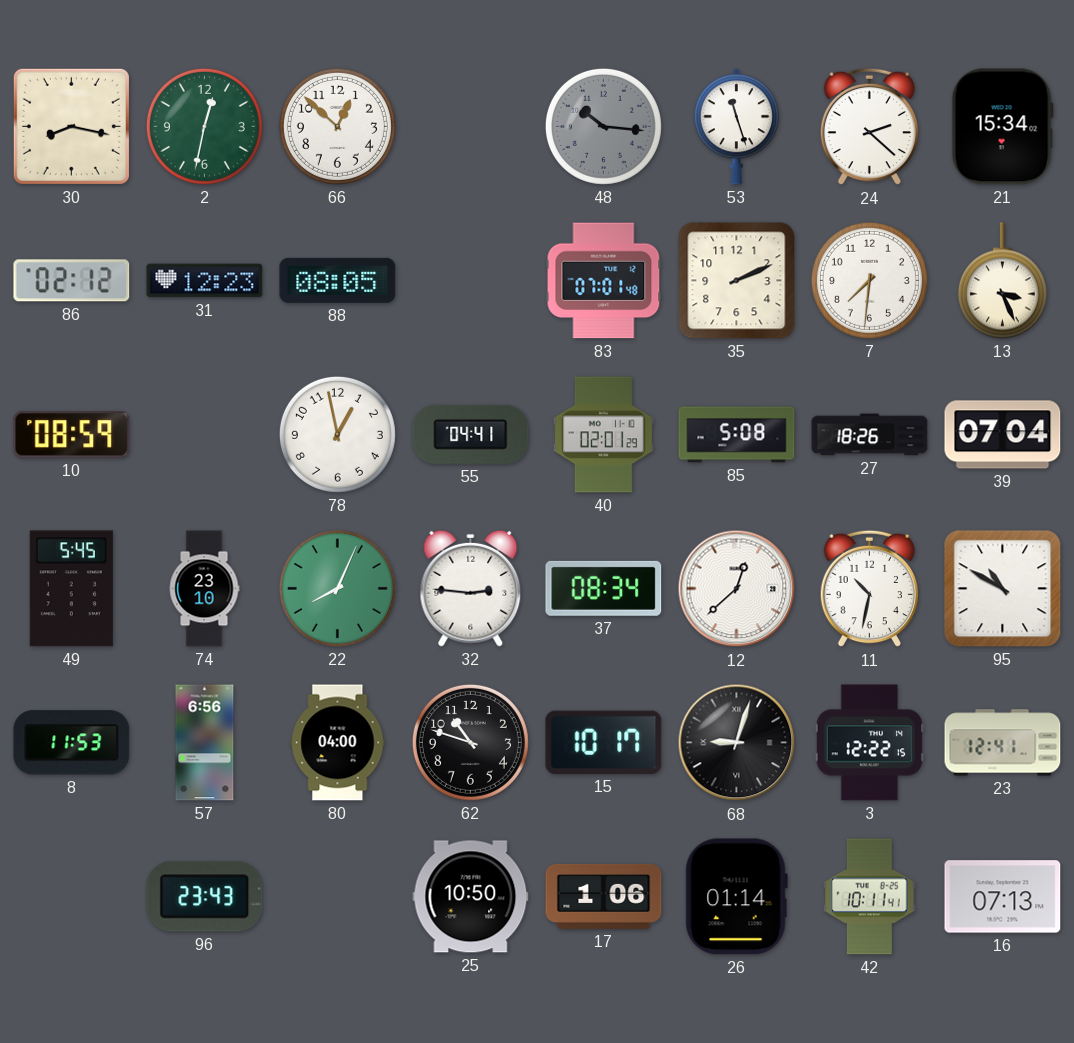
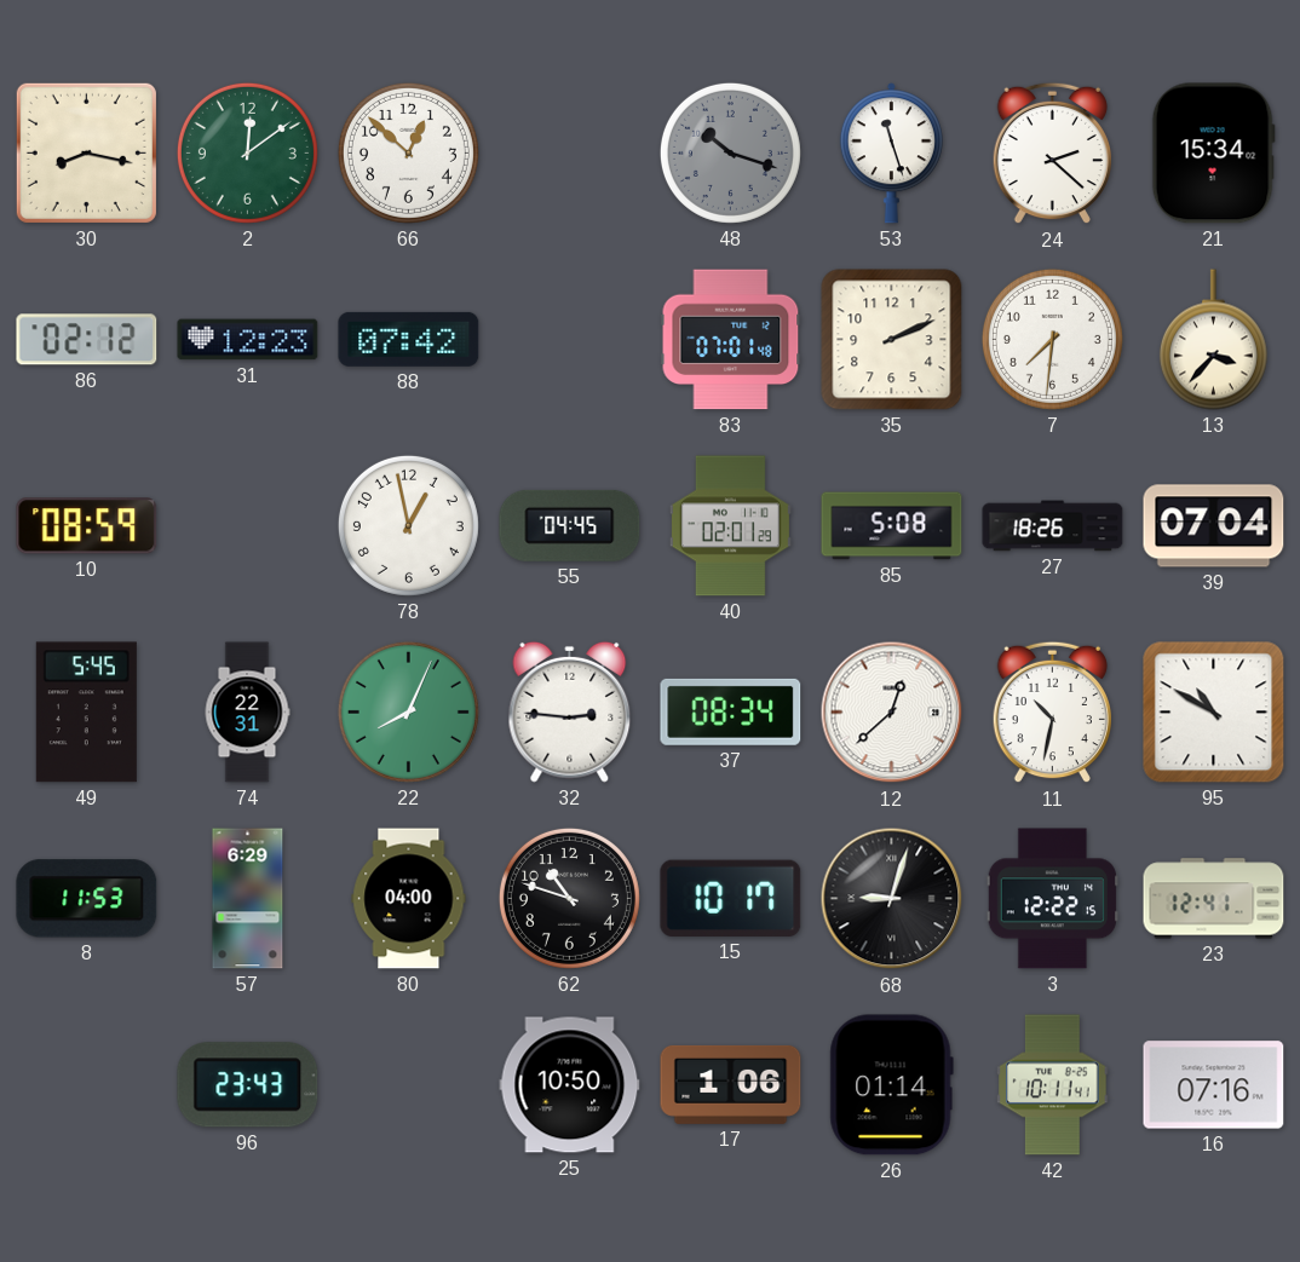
2: 12:32 -> 12:09 (247, 152)
48: 10:16 -> 10:18 (730, 152)
88: 08:05 -> 07:42 (409, 339)
13: 3:26 -> 3:37 (1213, 340)
55: 04:41 -> 04:45 (570, 525)
74: 23:10 -> 22:31 (247, 713)
57: 6:56 -> 6:29 (248, 899)
16: 07:13 -> 07:16 (1214, 1085)
